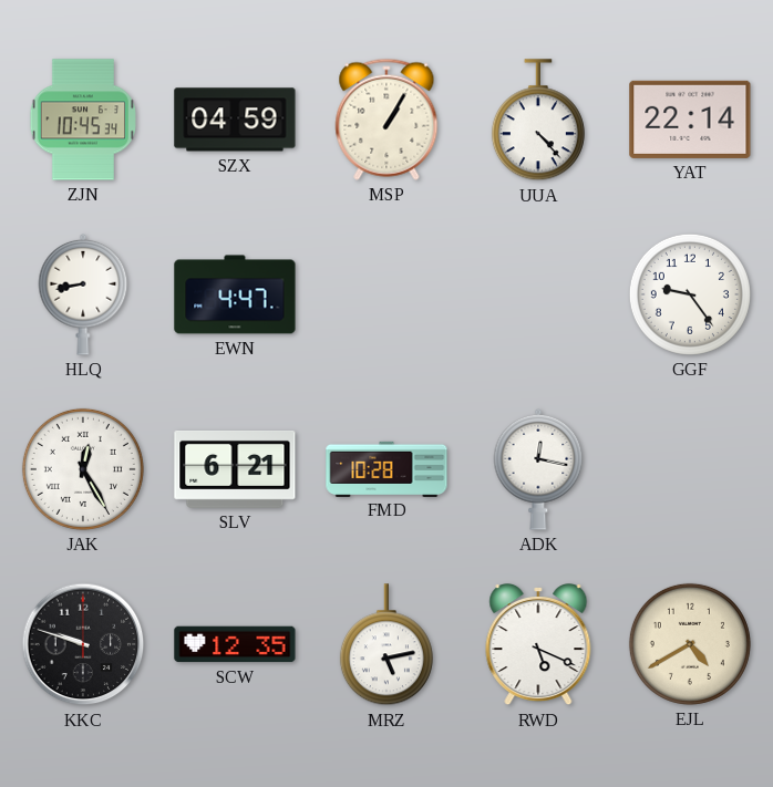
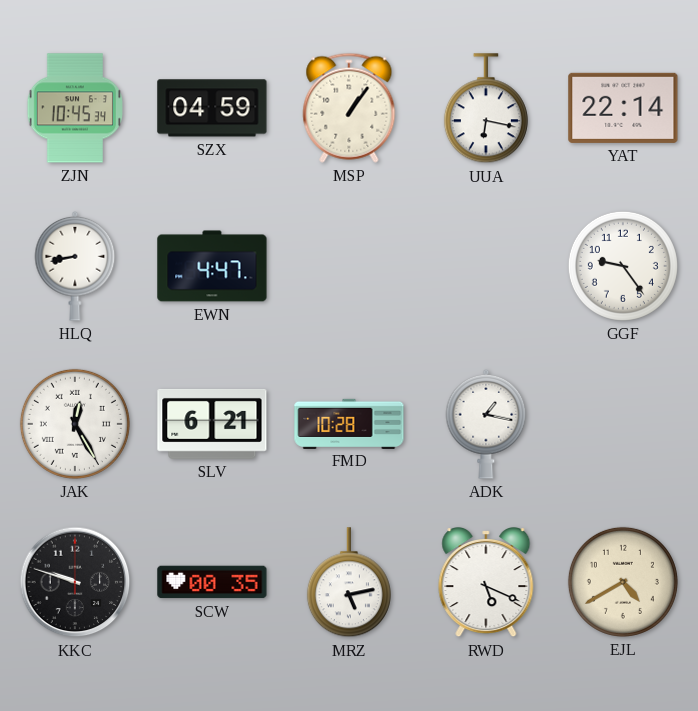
MSP: 1:05 -> 1:06 (349, 108)
UUA: 4:23 -> 6:17 (486, 109)
ADK: 12:17 -> 1:17 (486, 424)
SCW: 12:35 -> 00:35 (212, 582)
